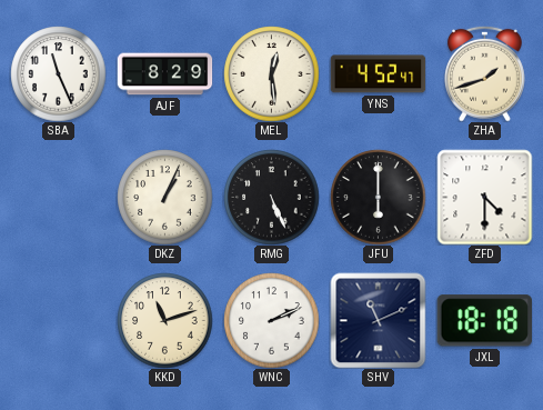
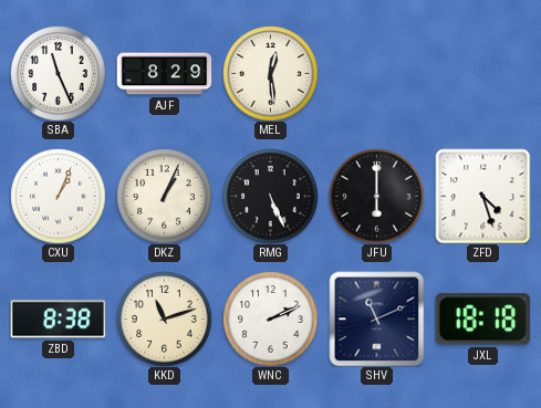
YNS: 4:52 -> none (378, 74)
ZHA: 1:42 -> none (485, 73)
CXU: none -> 1:04 (58, 196)
ZFD: 4:30 -> 4:27 (482, 196)
ZBD: none -> 8:38 (58, 320)
